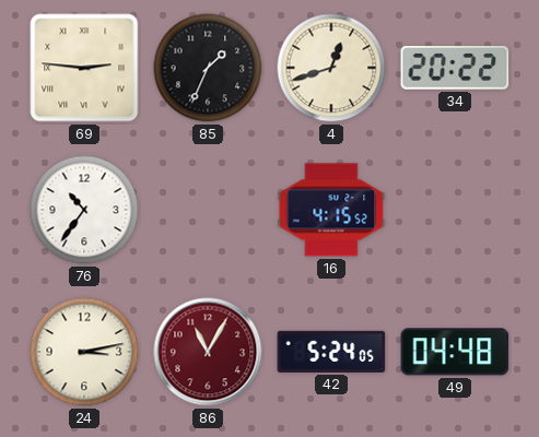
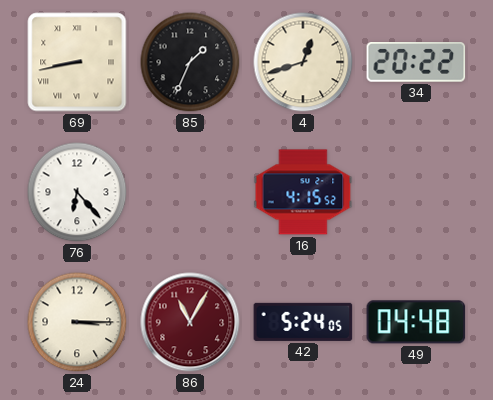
69: 2:46 -> 8:43 (77, 62)
76: 10:36 -> 6:23 (77, 192)
24: 3:13 -> 3:15 (77, 322)
